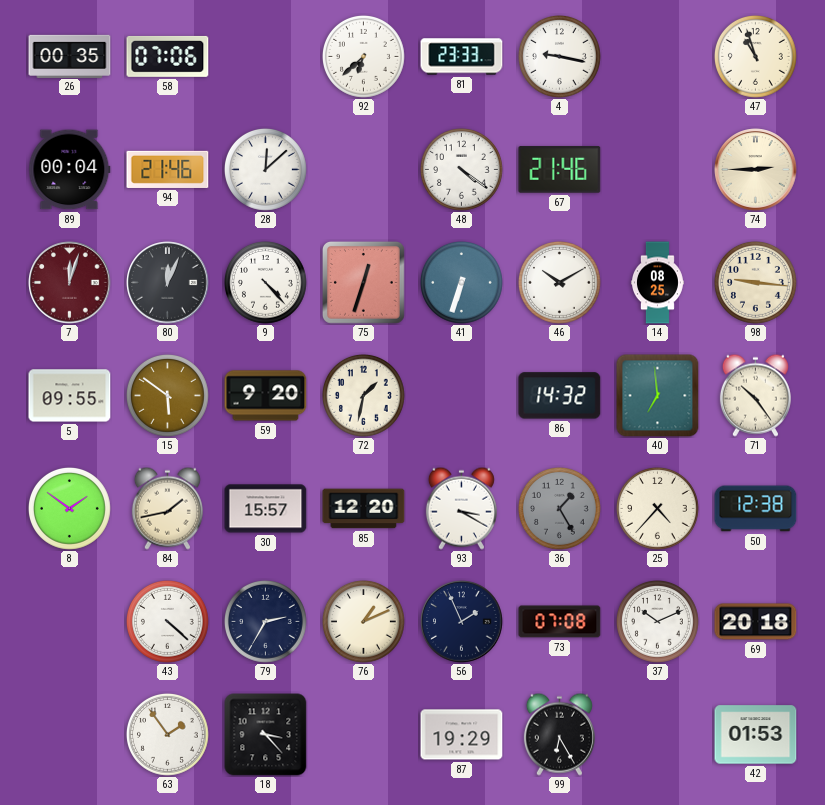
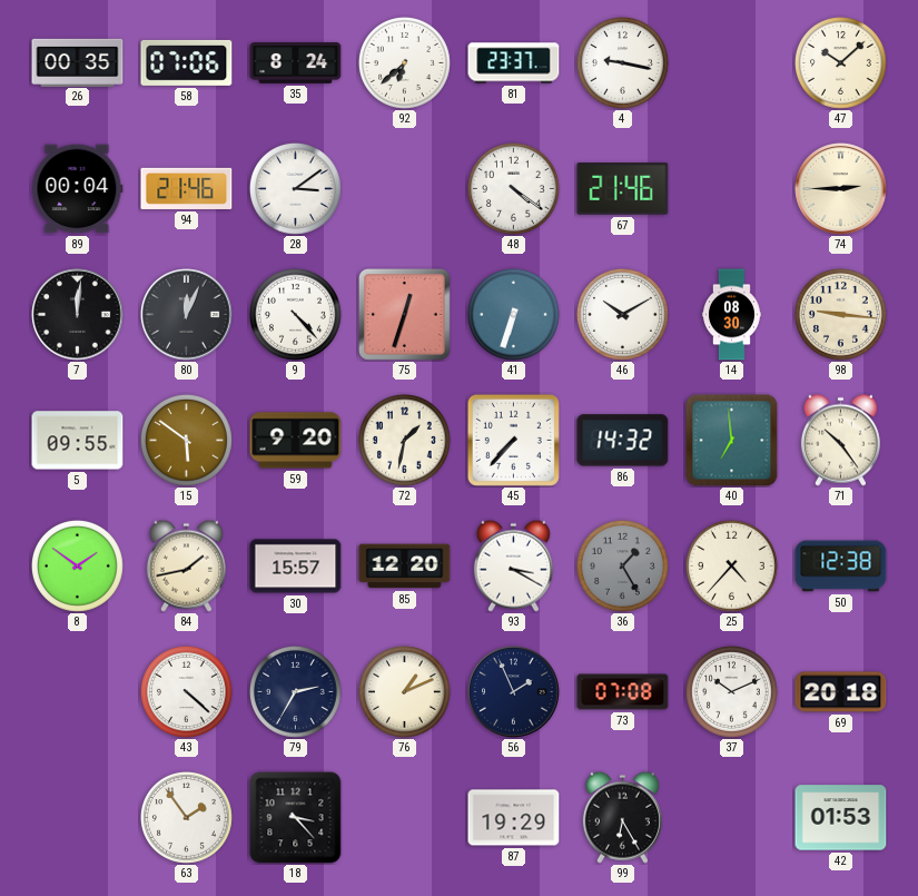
35: none -> 8:24 (296, 62)
81: 23:33 -> 23:37 (514, 63)
47: 10:57 -> 10:08 (841, 63)
28: 12:08 -> 3:09 (296, 189)
7: 12:03 -> 12:01 (78, 315)
7 dial: burgundy -> black (78, 315)
14: 08:25 -> 08:30 (731, 315)
45: none -> 7:37 (513, 440)
